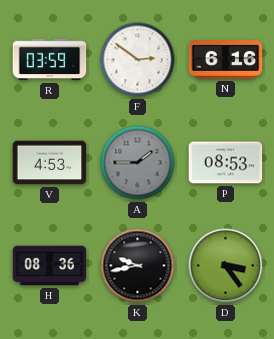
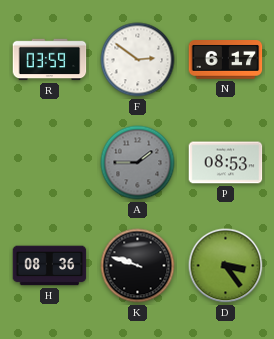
N: 6:16 -> 6:17 (226, 60)
V: 4:53 -> none (50, 163)
K: 9:43 -> 9:48 (138, 266)
